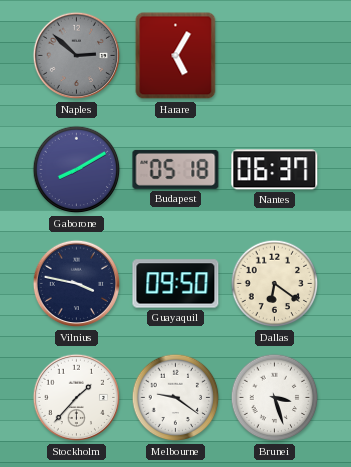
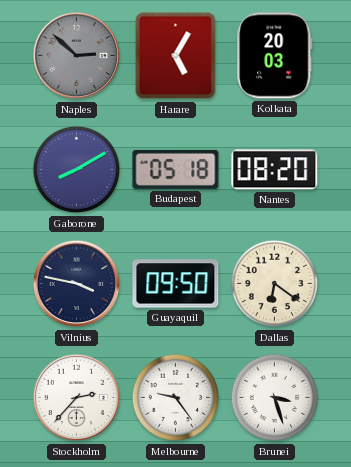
Kolkata: none -> 20:03 (275, 56)
Nantes: 06:37 -> 08:20 (275, 170)
Stockholm: 1:37 -> 2:37 (77, 398)
Melbourne: 9:21 -> 9:24 (176, 398)
